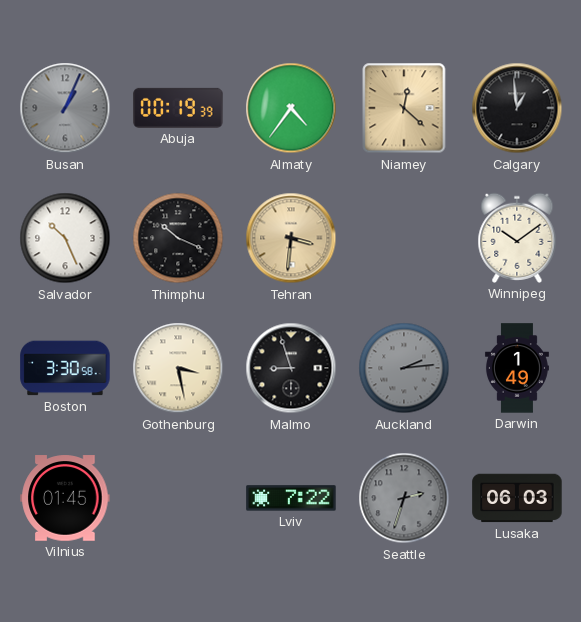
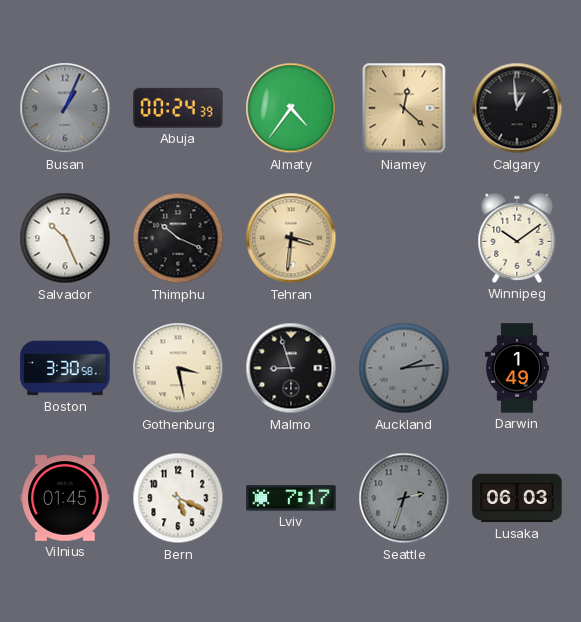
Abuja: 00:19 -> 00:24 (178, 108)
Bern: none -> 5:19 (178, 498)
Lviv: 7:22 -> 7:17 (291, 498)
